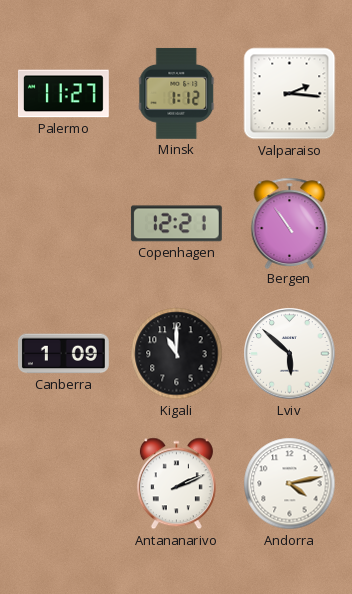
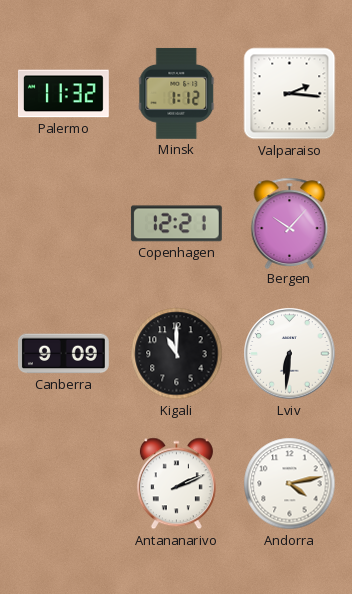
Palermo: 11:27 -> 11:32 (64, 94)
Bergen: 10:54 -> 10:07 (290, 223)
Canberra: 1:09 -> 9:09 (63, 354)
Lviv: 5:52 -> 6:31 (290, 354)
